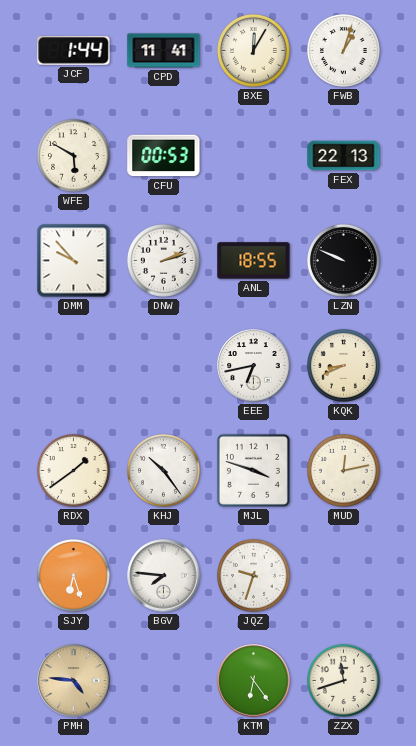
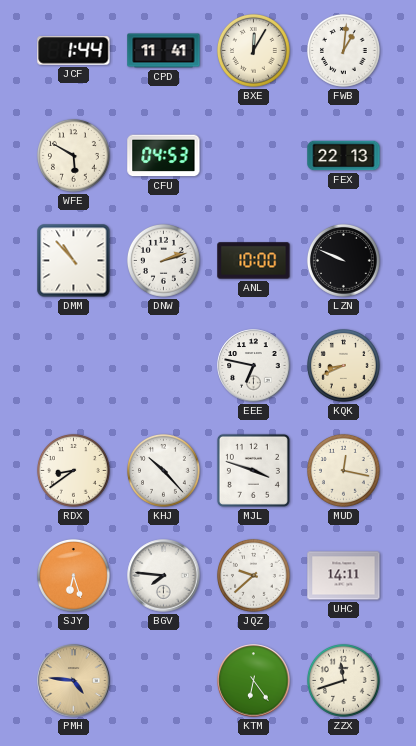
FWB: 1:03 -> 1:01 (344, 51)
CFU: 00:53 -> 04:53 (164, 156)
DMM: 9:53 -> 10:53 (74, 261)
ANL: 18:55 -> 10:00 (254, 261)
EEE: 6:43 -> 6:47 (254, 366)
RDX: 1:39 -> 8:39 (74, 471)
KHJ: 10:24 -> 10:23 (164, 471)
MUD: 12:13 -> 12:17 (344, 471)
JQZ: 9:33 -> 9:38 (254, 576)
UHC: none -> 14:11 (344, 576)
